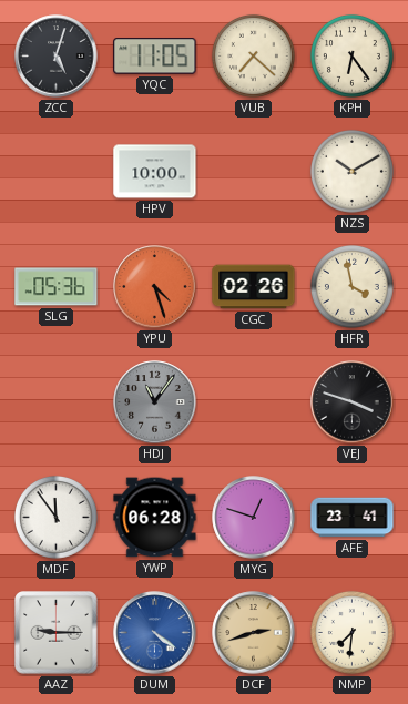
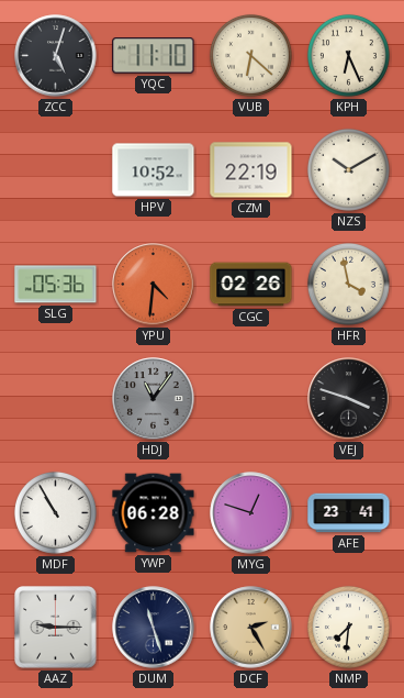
YQC: 11:05 -> 11:10 (154, 56)
VUB: 7:22 -> 6:22 (250, 55)
KPH: 6:24 -> 6:26 (348, 55)
HPV: 10:00 -> 10:52 (154, 170)
CZM: none -> 22:19 (251, 170)
YPU: 4:27 -> 4:31 (154, 285)
MDF: 11:54 -> 10:55 (55, 512)
DUM: 4:21 -> 11:27 (154, 628)
DUM dial: blue -> navy (154, 628)
DCF: 2:42 -> 2:25 (251, 628)
